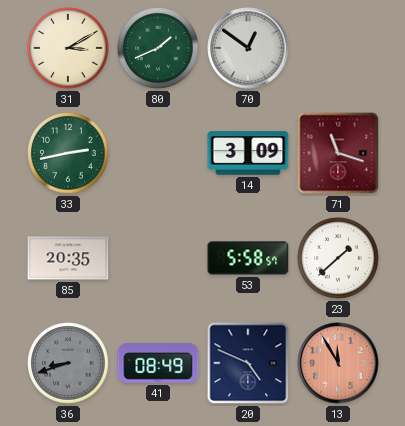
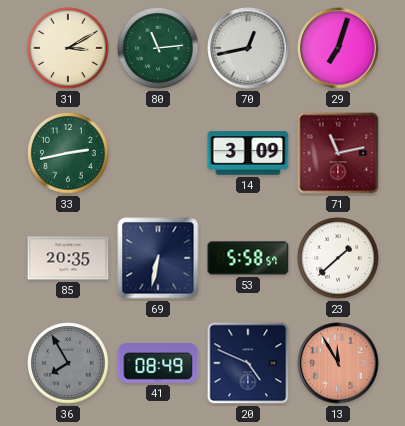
80: 1:41 -> 11:14 (158, 48)
70: 12:51 -> 12:43 (248, 48)
29: none -> 7:03 (338, 48)
71: 11:18 -> 11:13 (338, 153)
69: none -> 6:32 (158, 258)
36: 8:42 -> 7:55 (68, 363)
